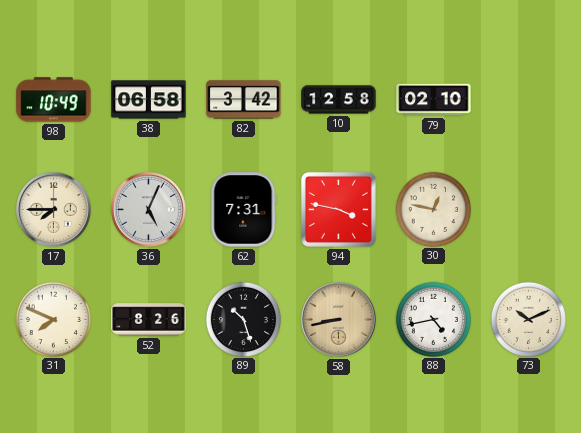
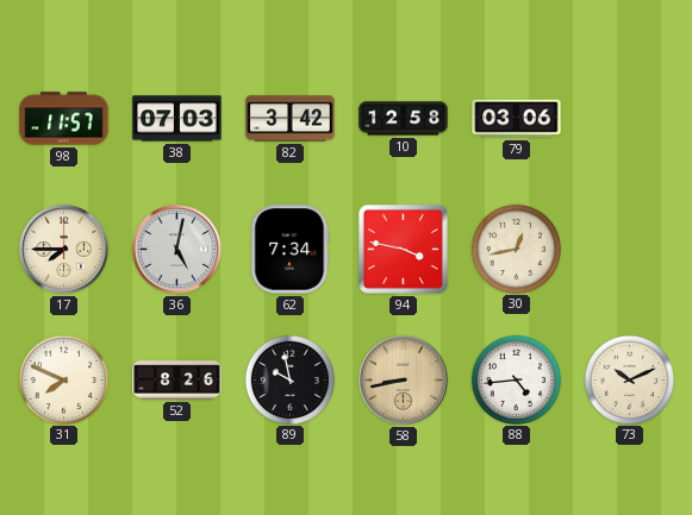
98: 10:49 -> 11:57 (64, 119)
38: 06:58 -> 07:03 (177, 119)
79: 02:10 -> 03:06 (517, 119)
36: 5:04 -> 5:02 (177, 250)
62: 7:31 -> 7:34 (291, 250)
30: 12:47 -> 12:43 (516, 249)
89: 10:27 -> 9:58 (289, 379)
88: 4:43 -> 4:44 (516, 379)
